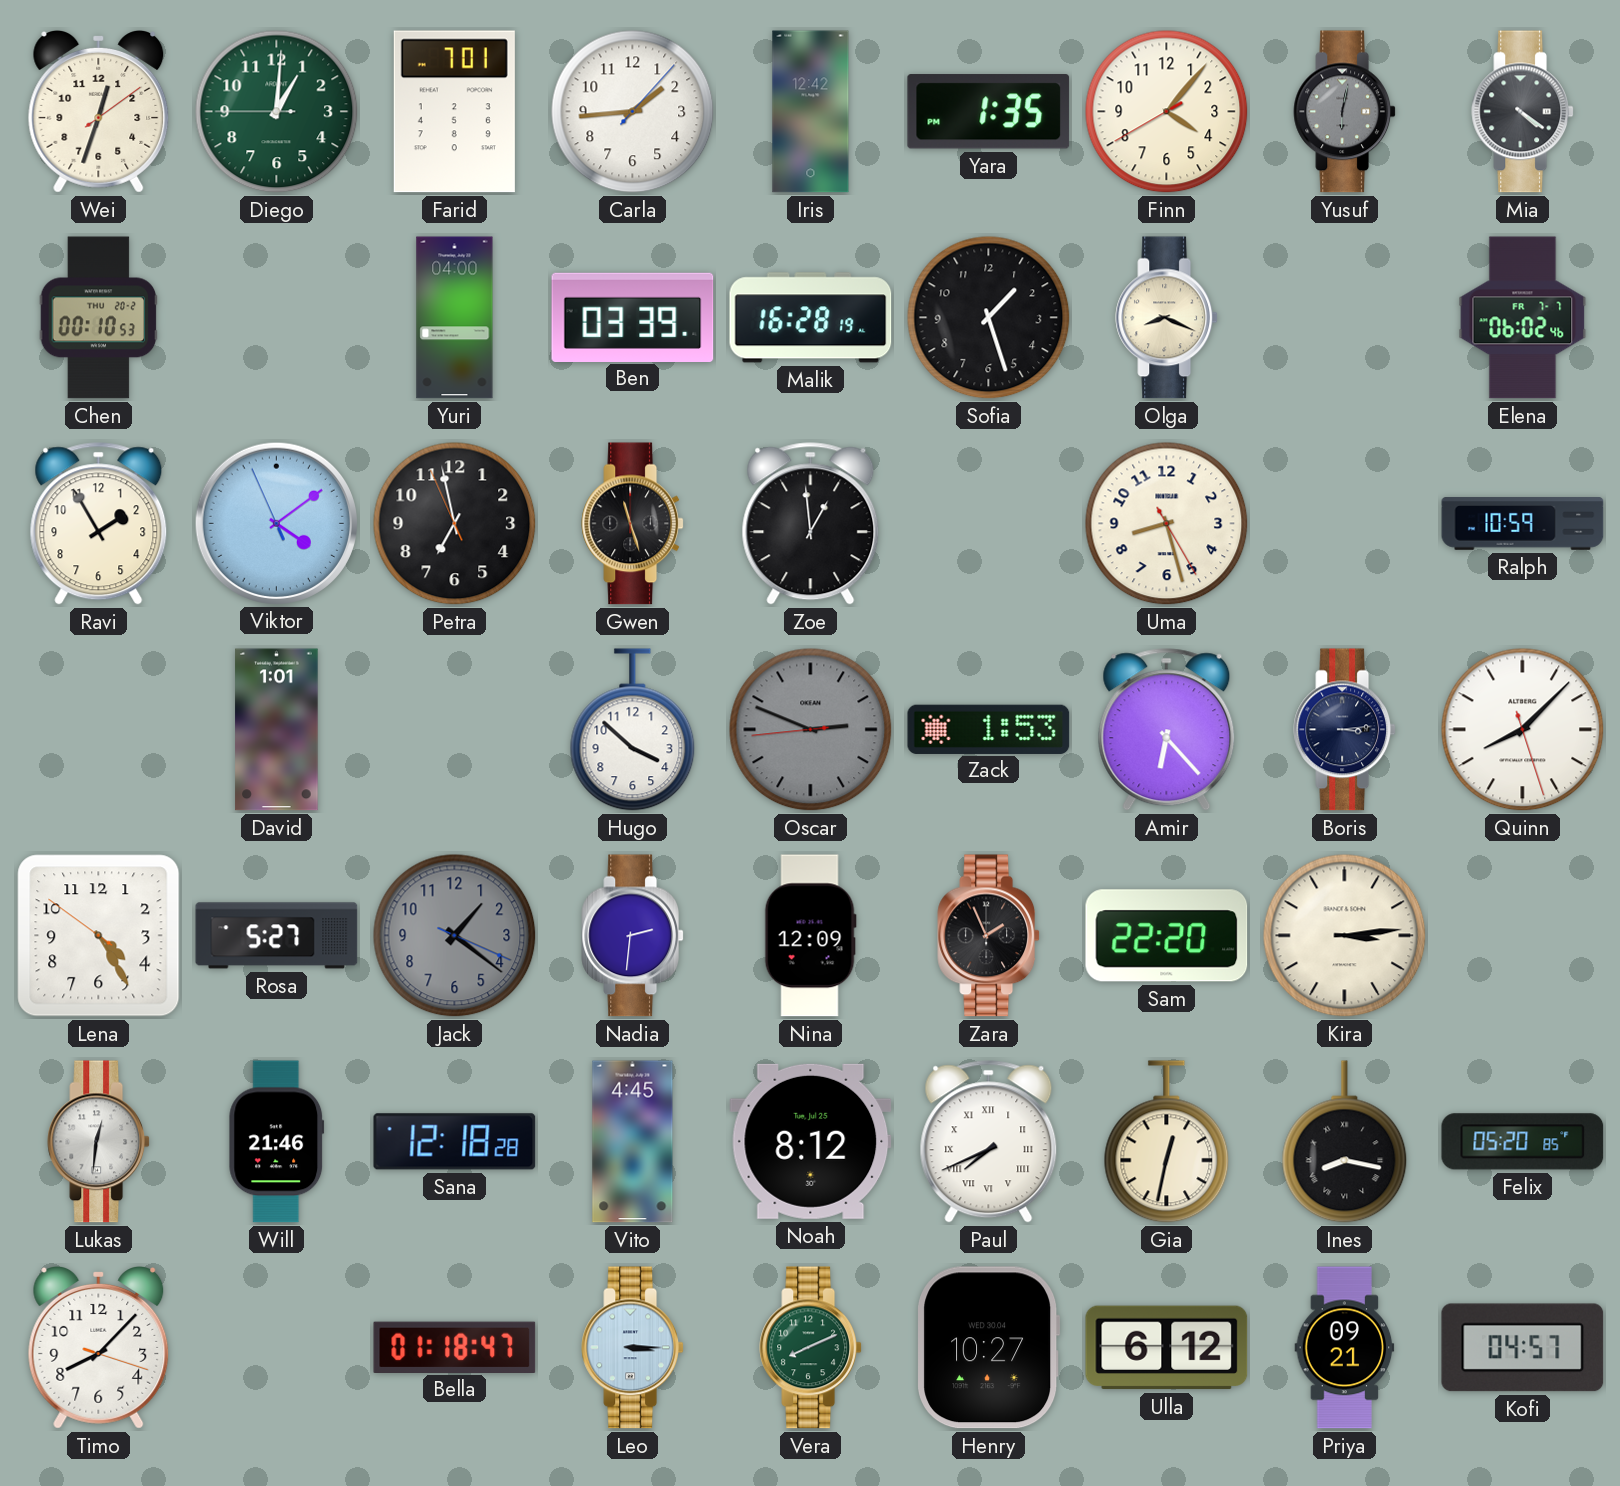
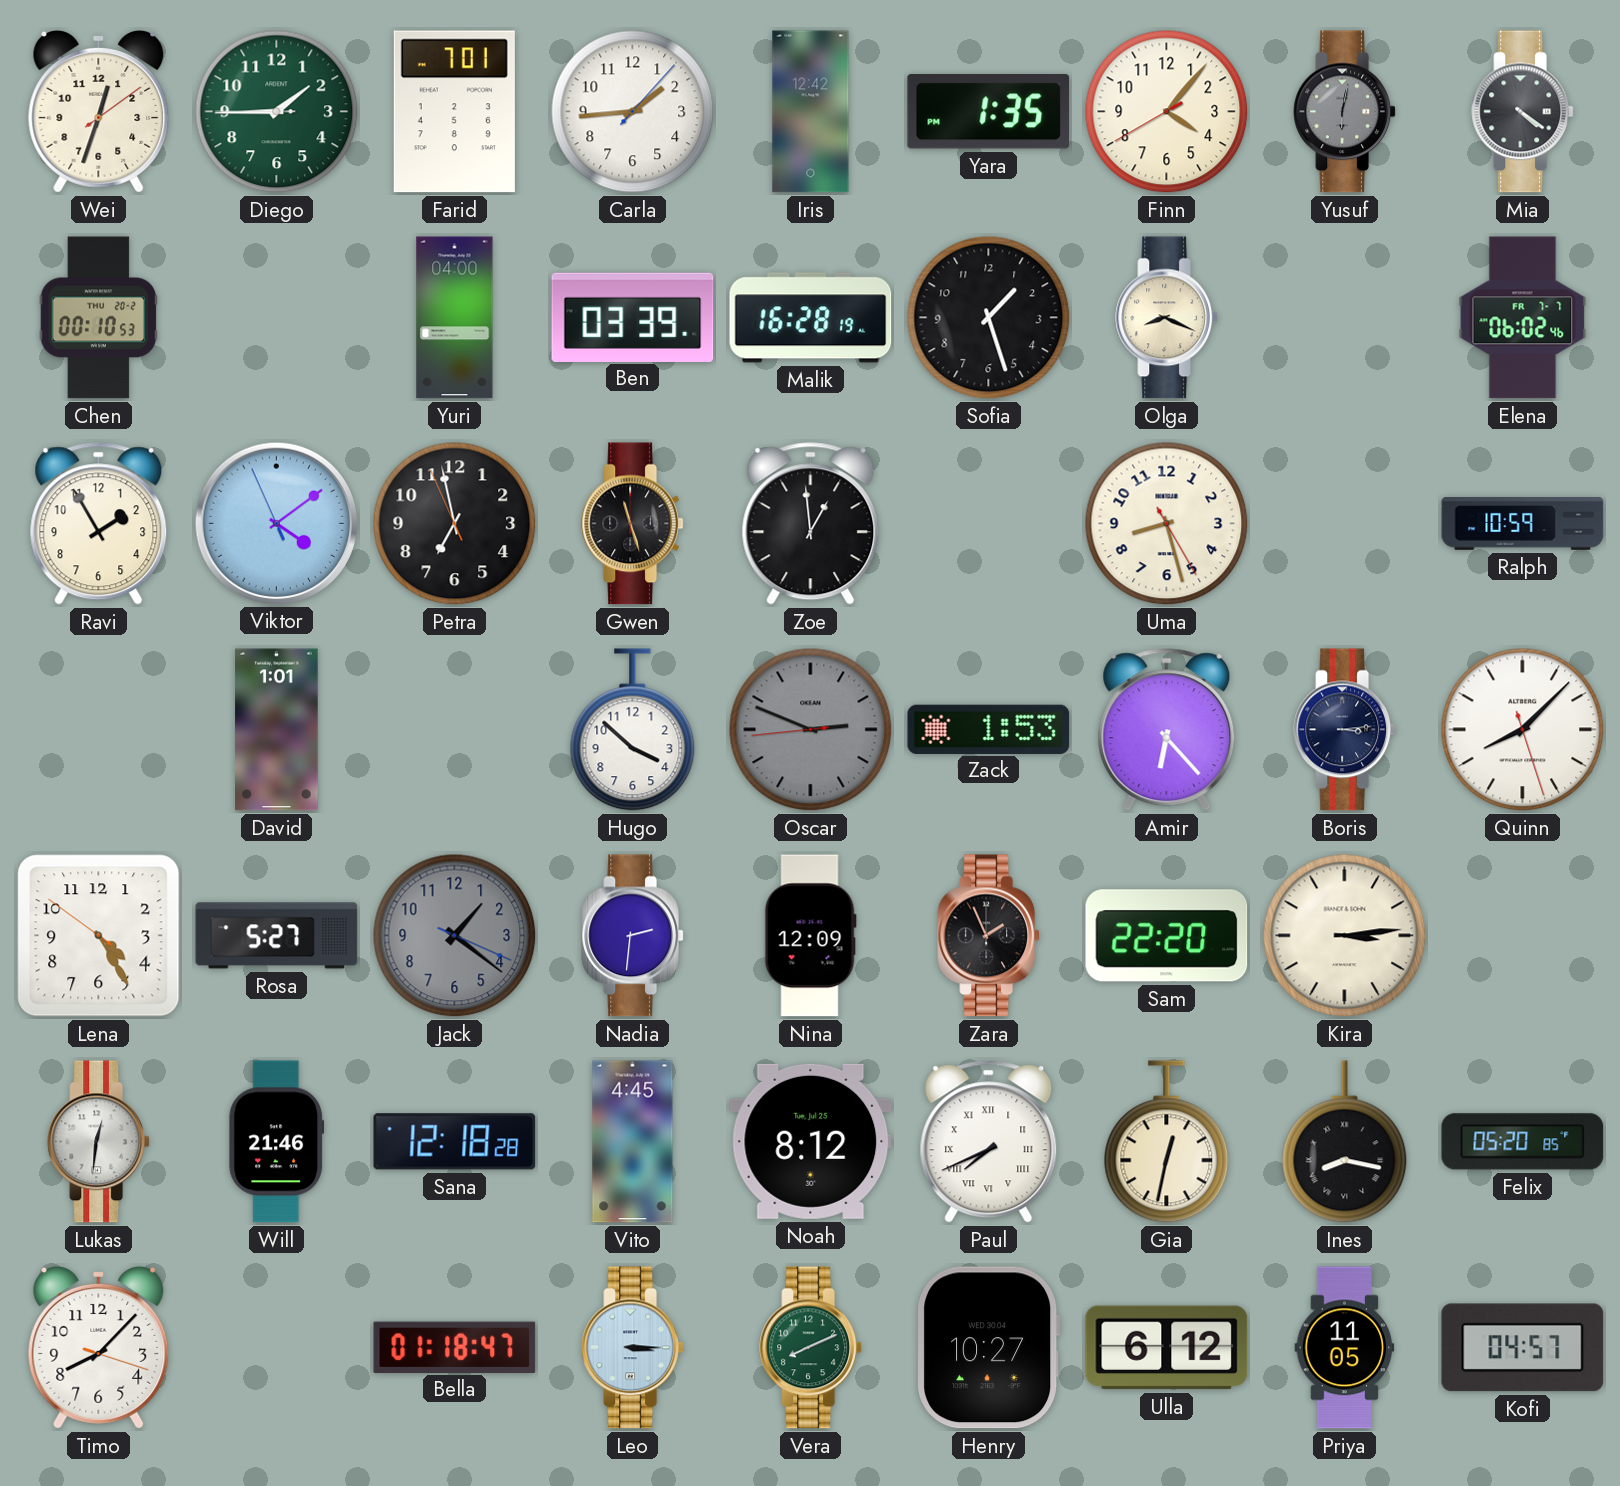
Diego: 1:00 -> 1:44 (277, 112)
Priya: 09:21 -> 11:05 (1345, 1348)
